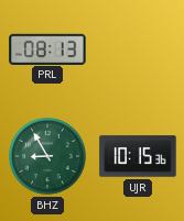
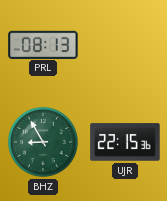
UJR: 10:15 -> 22:15 (125, 142)
